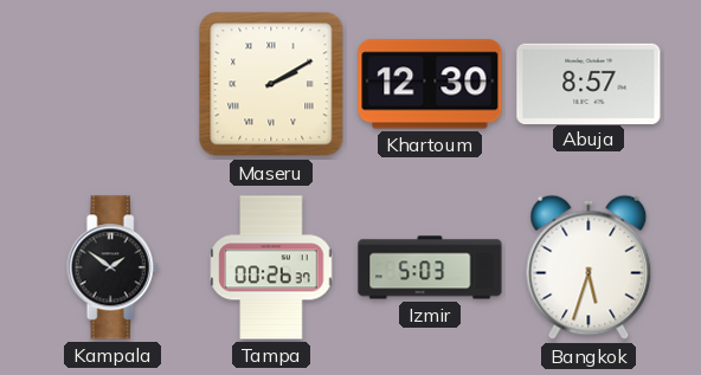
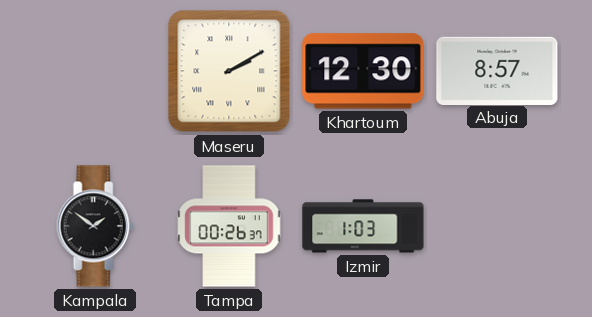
Izmir: 5:03 -> 1:03 (363, 226)
Bangkok: 5:33 -> none (589, 267)
